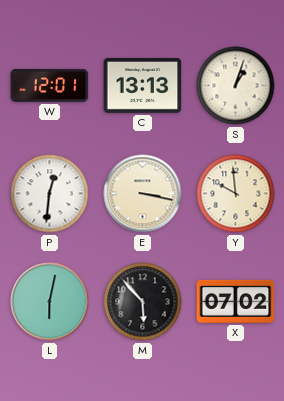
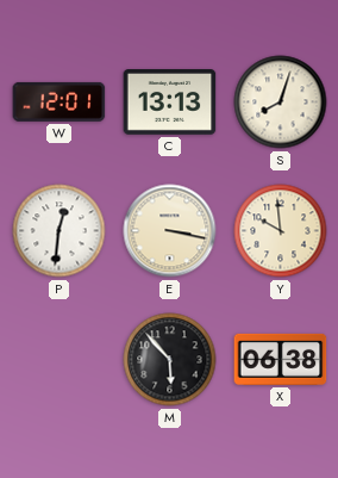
S: 1:03 -> 8:03 (281, 103)
L: 6:02 -> none (50, 302)
X: 07:02 -> 06:38 (281, 359)
